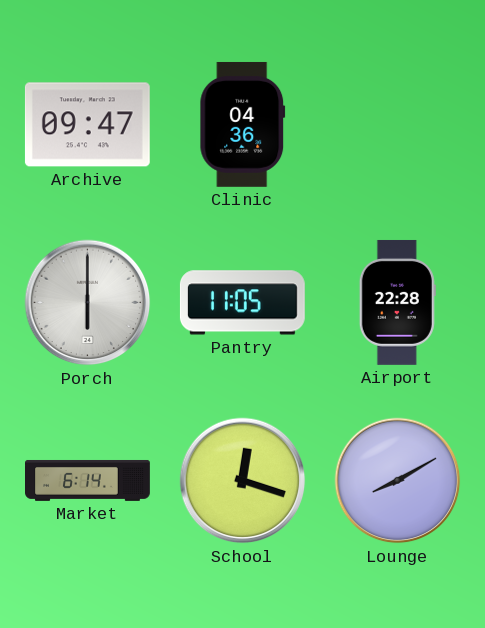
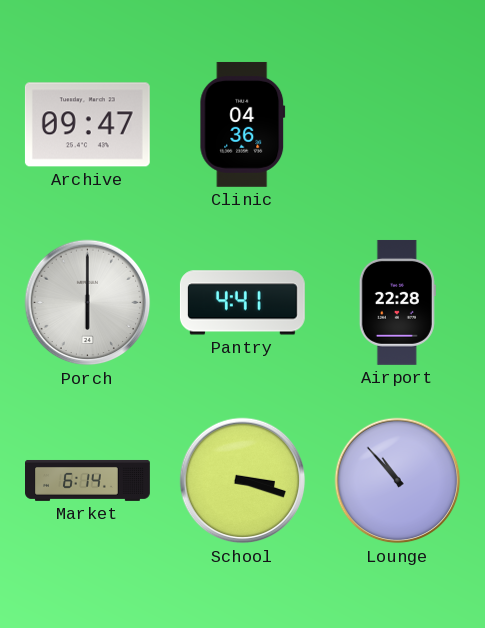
Pantry: 11:05 -> 4:41 (242, 303)
School: 12:18 -> 3:18 (243, 481)
Lounge: 8:10 -> 10:53 (398, 481)
